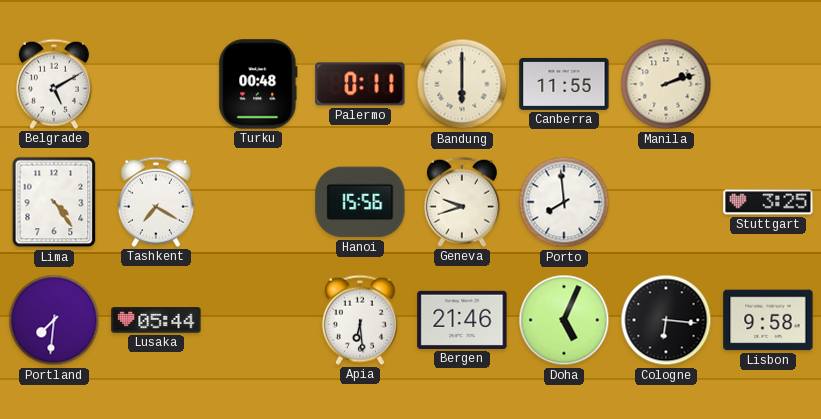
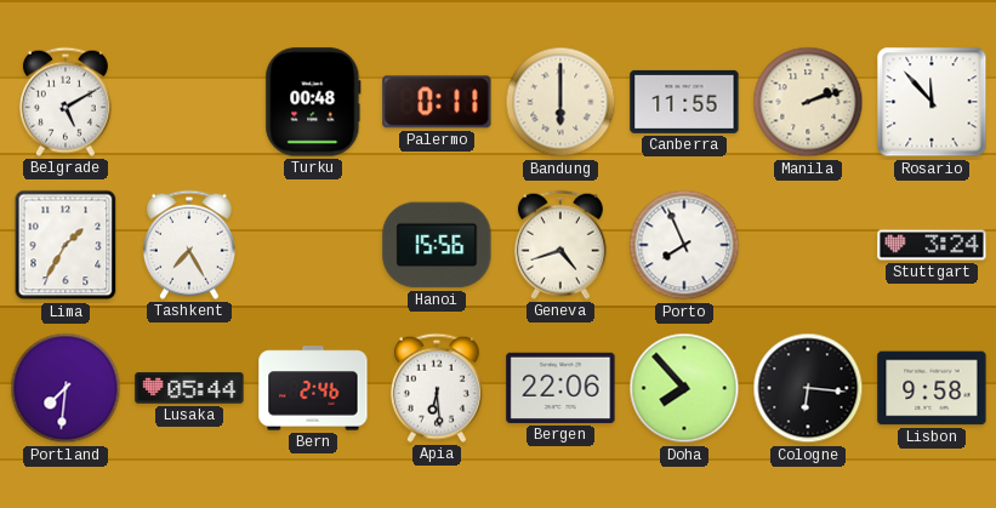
Rosario: none -> 11:53 (932, 102)
Lima: 4:24 -> 1:35 (66, 245)
Tashkent: 7:20 -> 7:25 (189, 245)
Geneva: 9:42 -> 4:42 (560, 245)
Porto: 7:59 -> 7:56 (684, 245)
Stuttgart: 3:25 -> 3:24 (932, 245)
Bern: none -> 2:46 (313, 388)
Bergen: 21:46 -> 22:06 (560, 388)
Doha: 5:04 -> 7:53 (684, 388)
